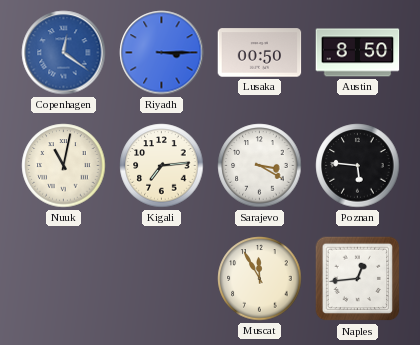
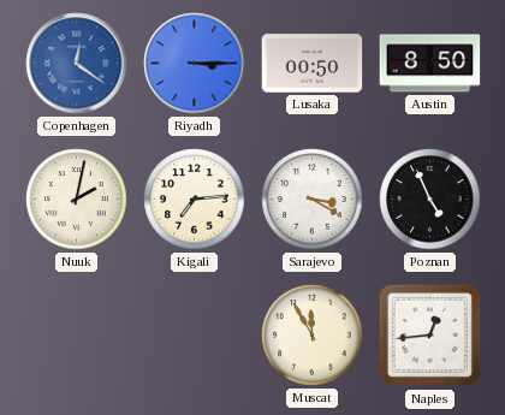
Nuuk: 11:02 -> 2:02 (77, 200)
Poznan: 5:46 -> 4:56 (430, 200)
